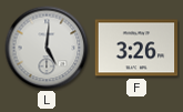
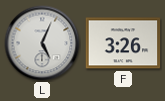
L: 5:01 -> 5:04 (42, 43)
